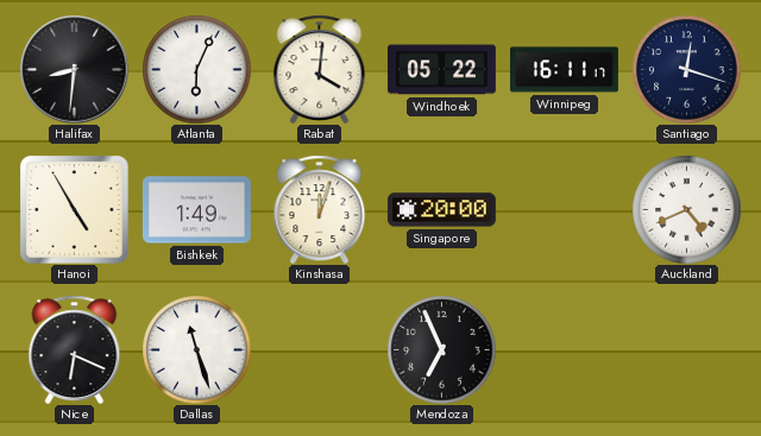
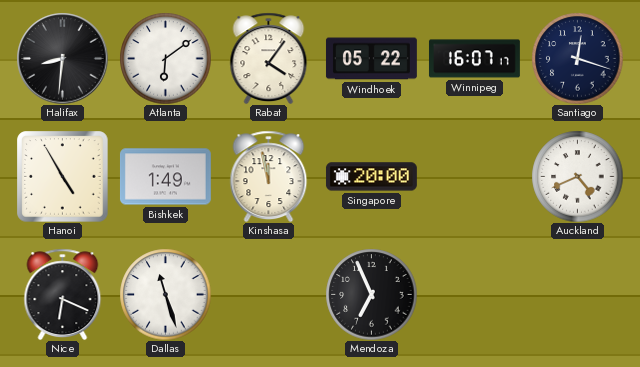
Atlanta: 6:04 -> 6:09 (165, 58)
Rabat: 4:01 -> 4:06 (269, 58)
Winnipeg: 16:11 -> 16:07 (474, 59)
Kinshasa: 12:03 -> 11:58 (269, 176)
